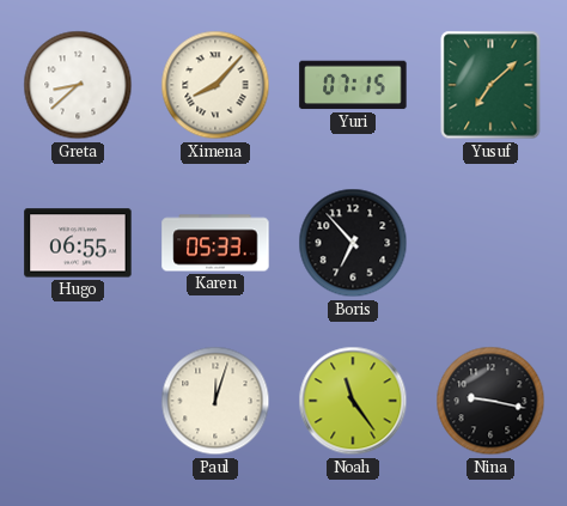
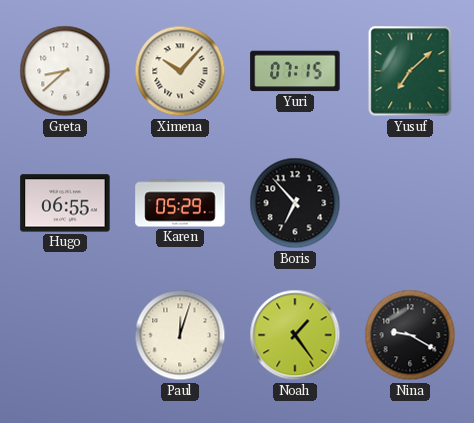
Ximena: 8:07 -> 10:07 (180, 71)
Karen: 05:33 -> 05:29 (180, 203)
Noah: 11:24 -> 1:24 (295, 335)
Nina: 9:17 -> 9:20 (410, 335)
